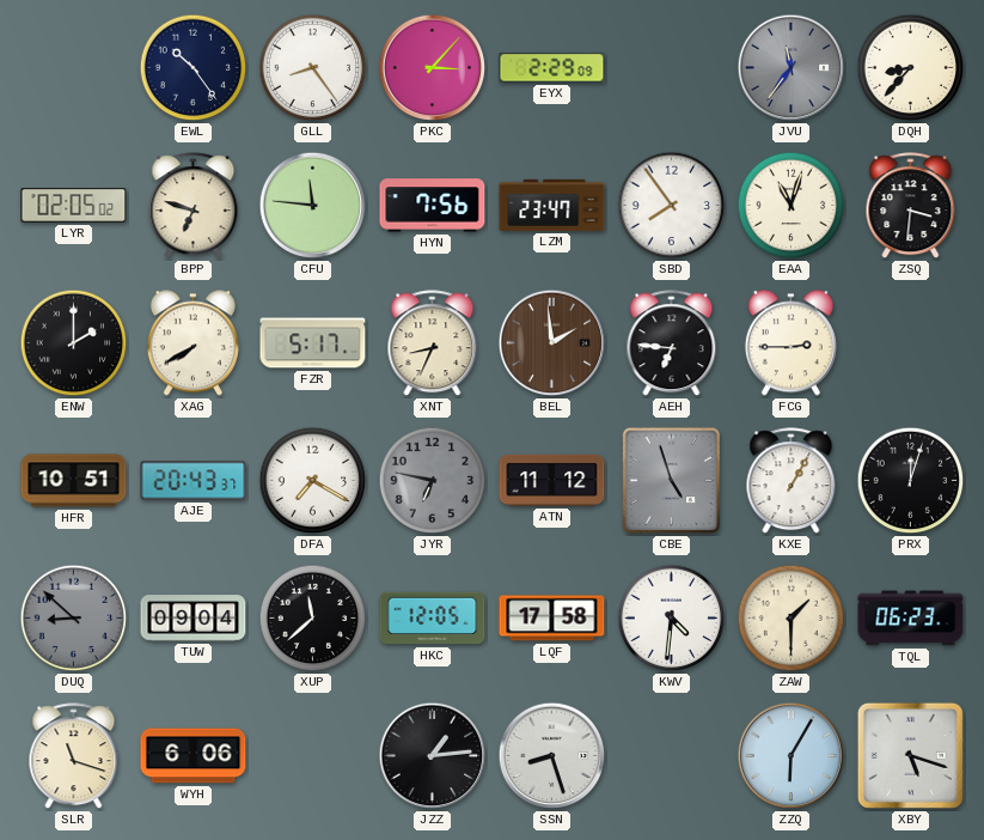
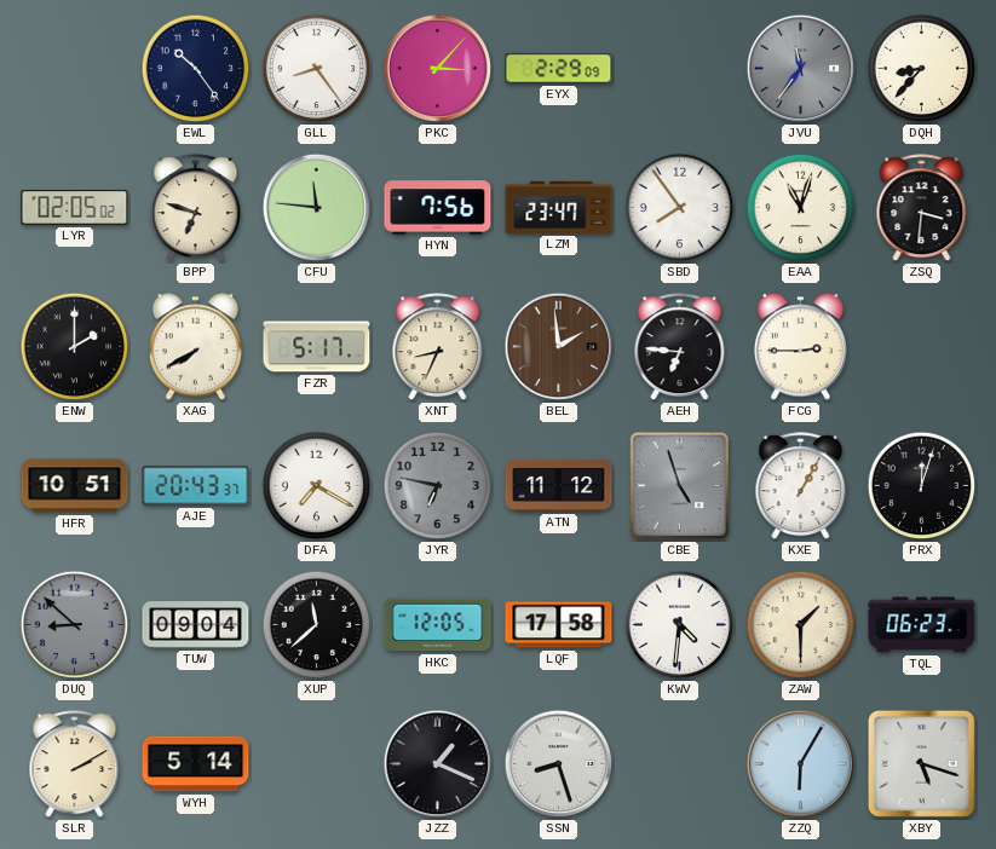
SLR: 11:18 -> 2:10 (75, 764)
WYH: 6:06 -> 5:14 (196, 764)
JZZ: 1:14 -> 1:19 (438, 764)
